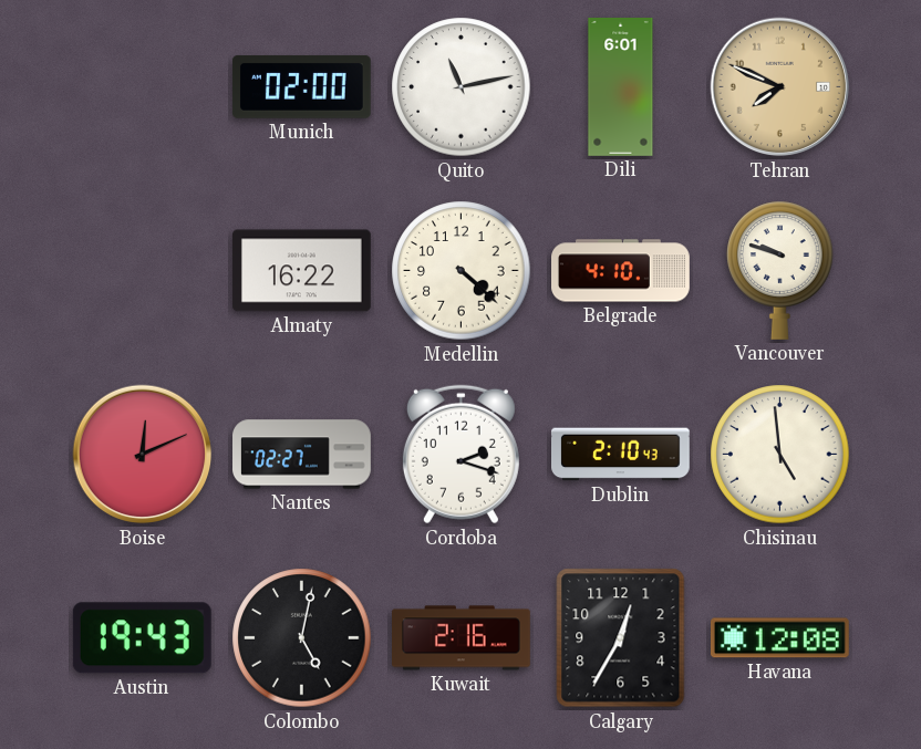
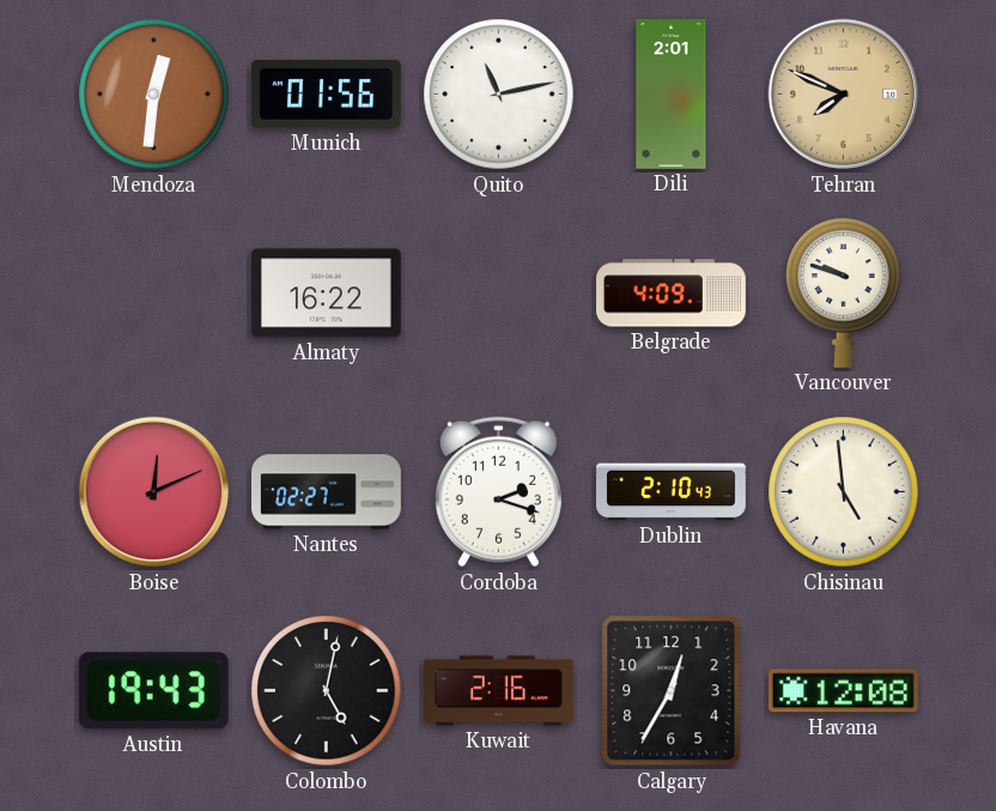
Mendoza: none -> 12:31 (154, 95)
Munich: 02:00 -> 01:56 (326, 93)
Dili: 6:01 -> 2:01 (672, 95)
Medellin: 4:22 -> none (462, 271)
Belgrade: 4:10 -> 4:09 (672, 293)
